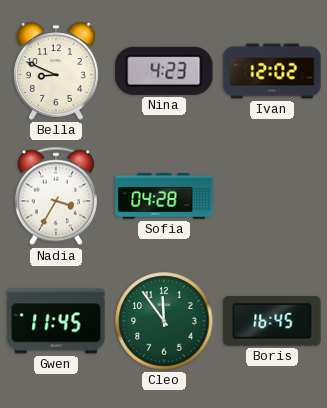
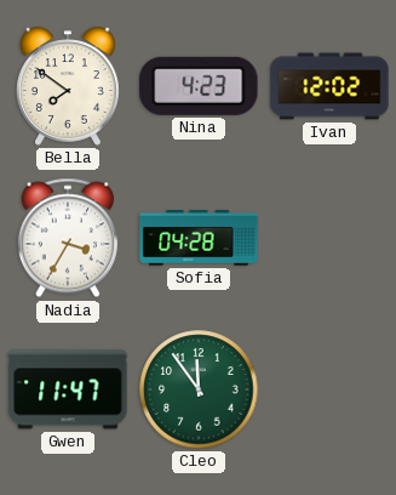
Bella: 8:49 -> 7:51 (69, 86)
Gwen: 11:45 -> 11:47 (68, 389)
Boris: 16:45 -> none (272, 321)
